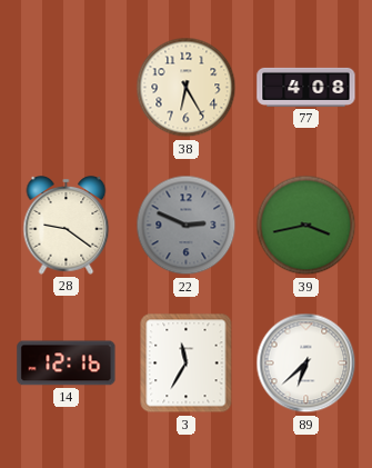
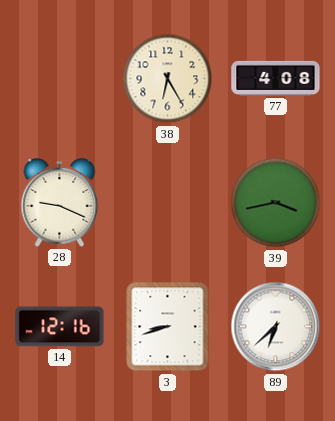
28: 9:21 -> 9:19 (60, 203)
22: 2:49 -> none (187, 226)
3: 11:35 -> 8:42 (168, 327)
